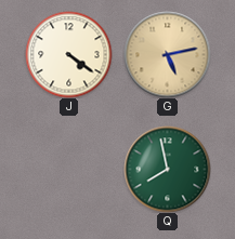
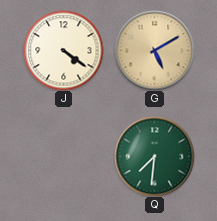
G: 5:13 -> 5:10 (154, 50)
Q: 7:58 -> 7:31 (154, 156)
